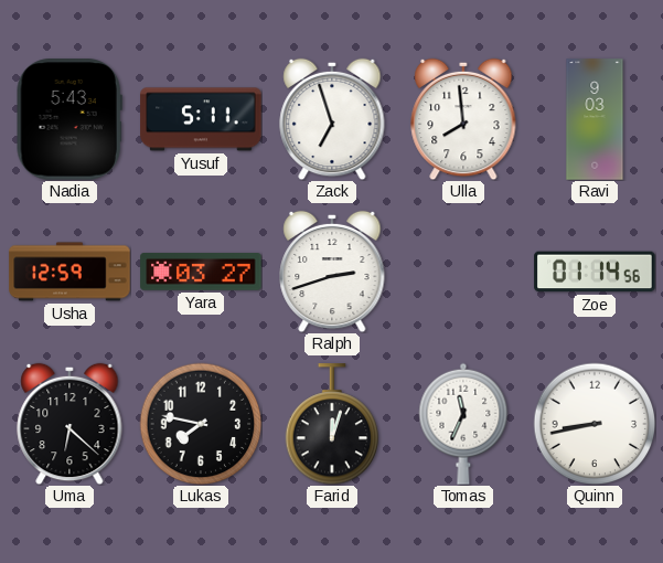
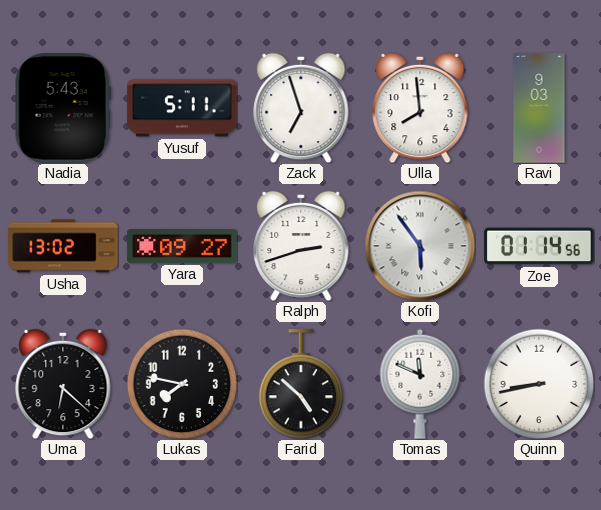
Usha: 12:59 -> 13:02 (63, 246)
Yara: 03:27 -> 09:27 (182, 246)
Kofi: none -> 5:54 (420, 246)
Farid: 12:03 -> 4:52 (301, 384)
Tomas: 11:34 -> 11:49 (420, 384)
